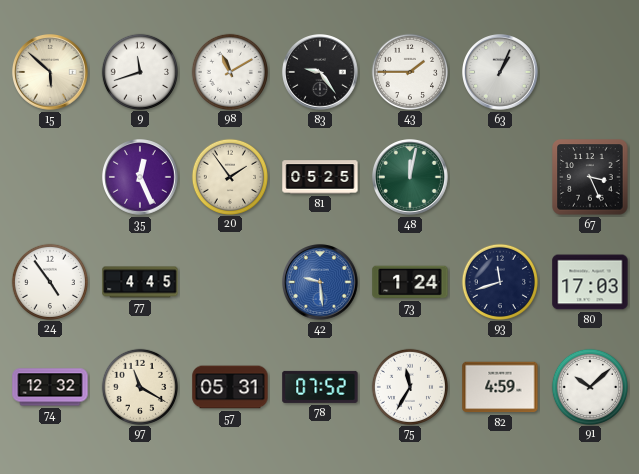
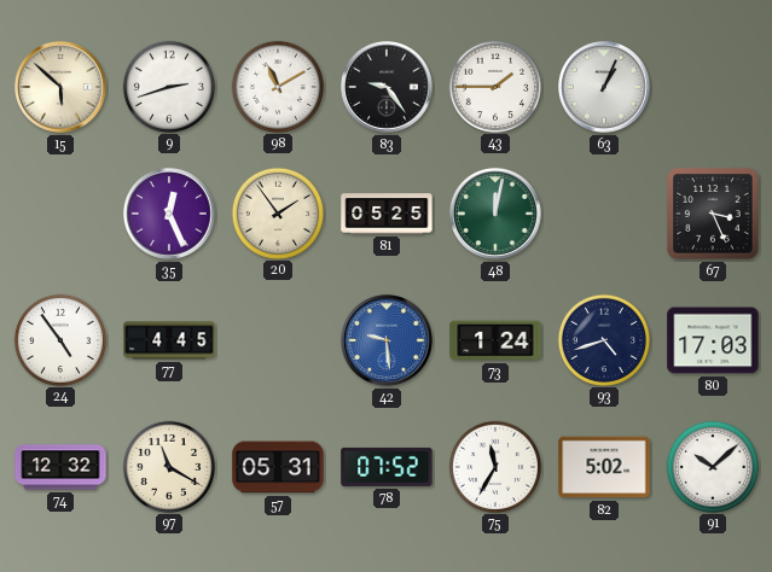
9: 11:42 -> 2:42 (168, 86)
93: 11:42 -> 4:42 (603, 339)
82: 4:59 -> 5:02 (604, 467)
